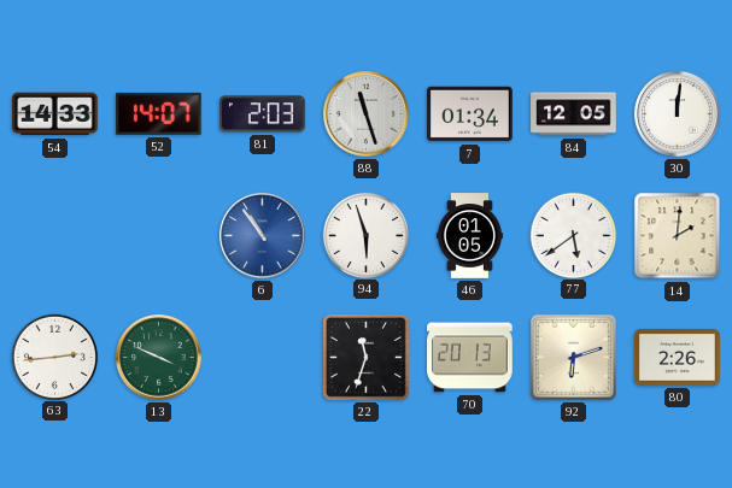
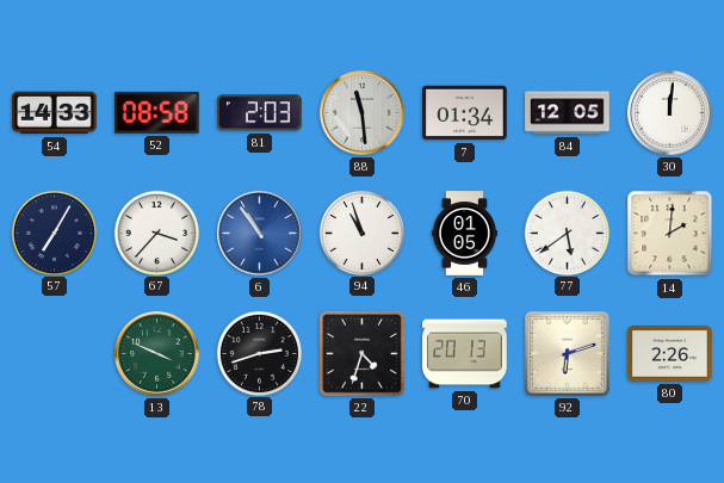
52: 14:07 -> 08:58 (157, 112)
88: 11:27 -> 11:29 (363, 113)
57: none -> 7:05 (54, 233)
67: none -> 3:37 (156, 233)
94: 5:57 -> 10:57 (361, 233)
63: 2:44 -> none (54, 357)
78: none -> 2:42 (259, 353)
22: 11:33 -> 4:33 (361, 353)
